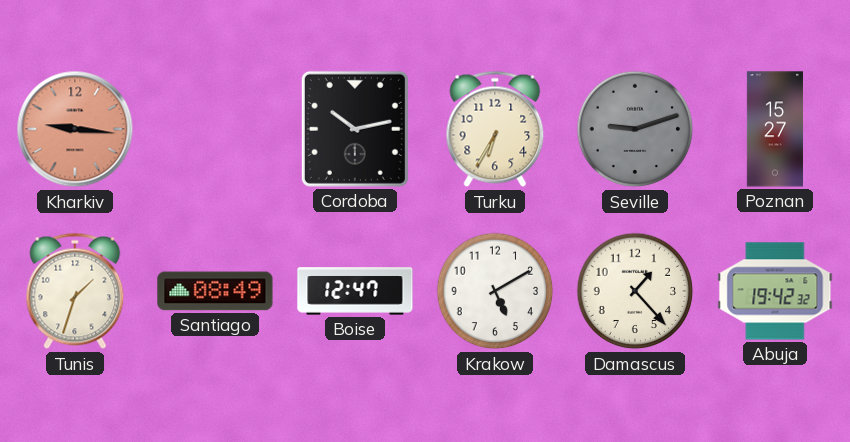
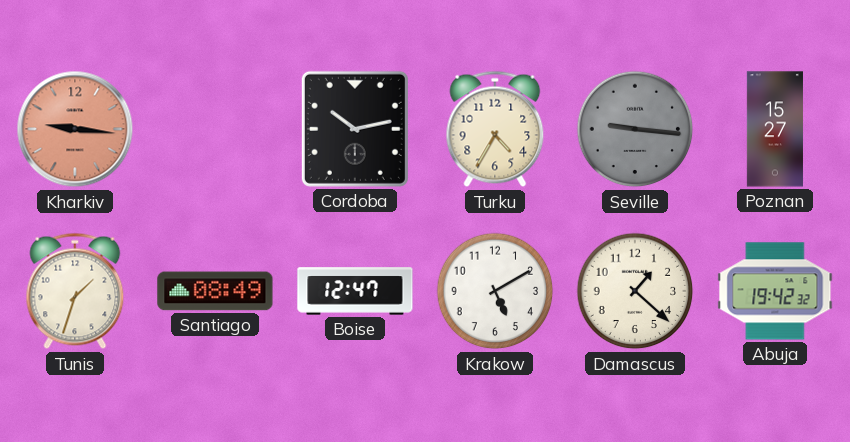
Turku: 6:35 -> 4:35 (495, 129)
Seville: 9:12 -> 9:16 (635, 129)
Damascus: 1:23 -> 1:22 (635, 291)
